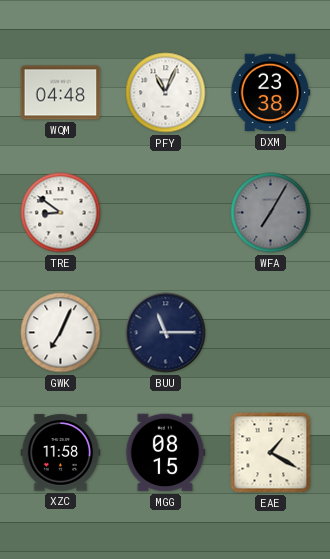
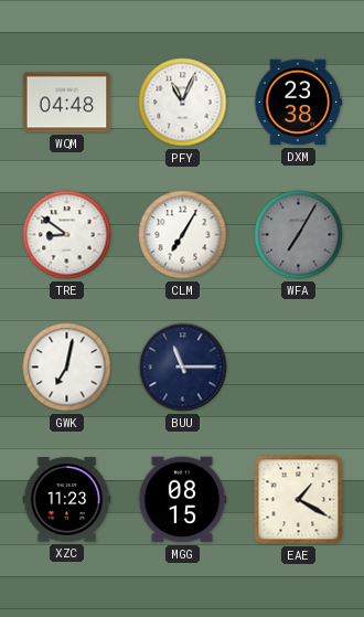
CLM: none -> 7:05 (183, 235)
GWK: 7:04 -> 7:02 (67, 368)
XZC: 11:58 -> 11:23 (67, 500)
